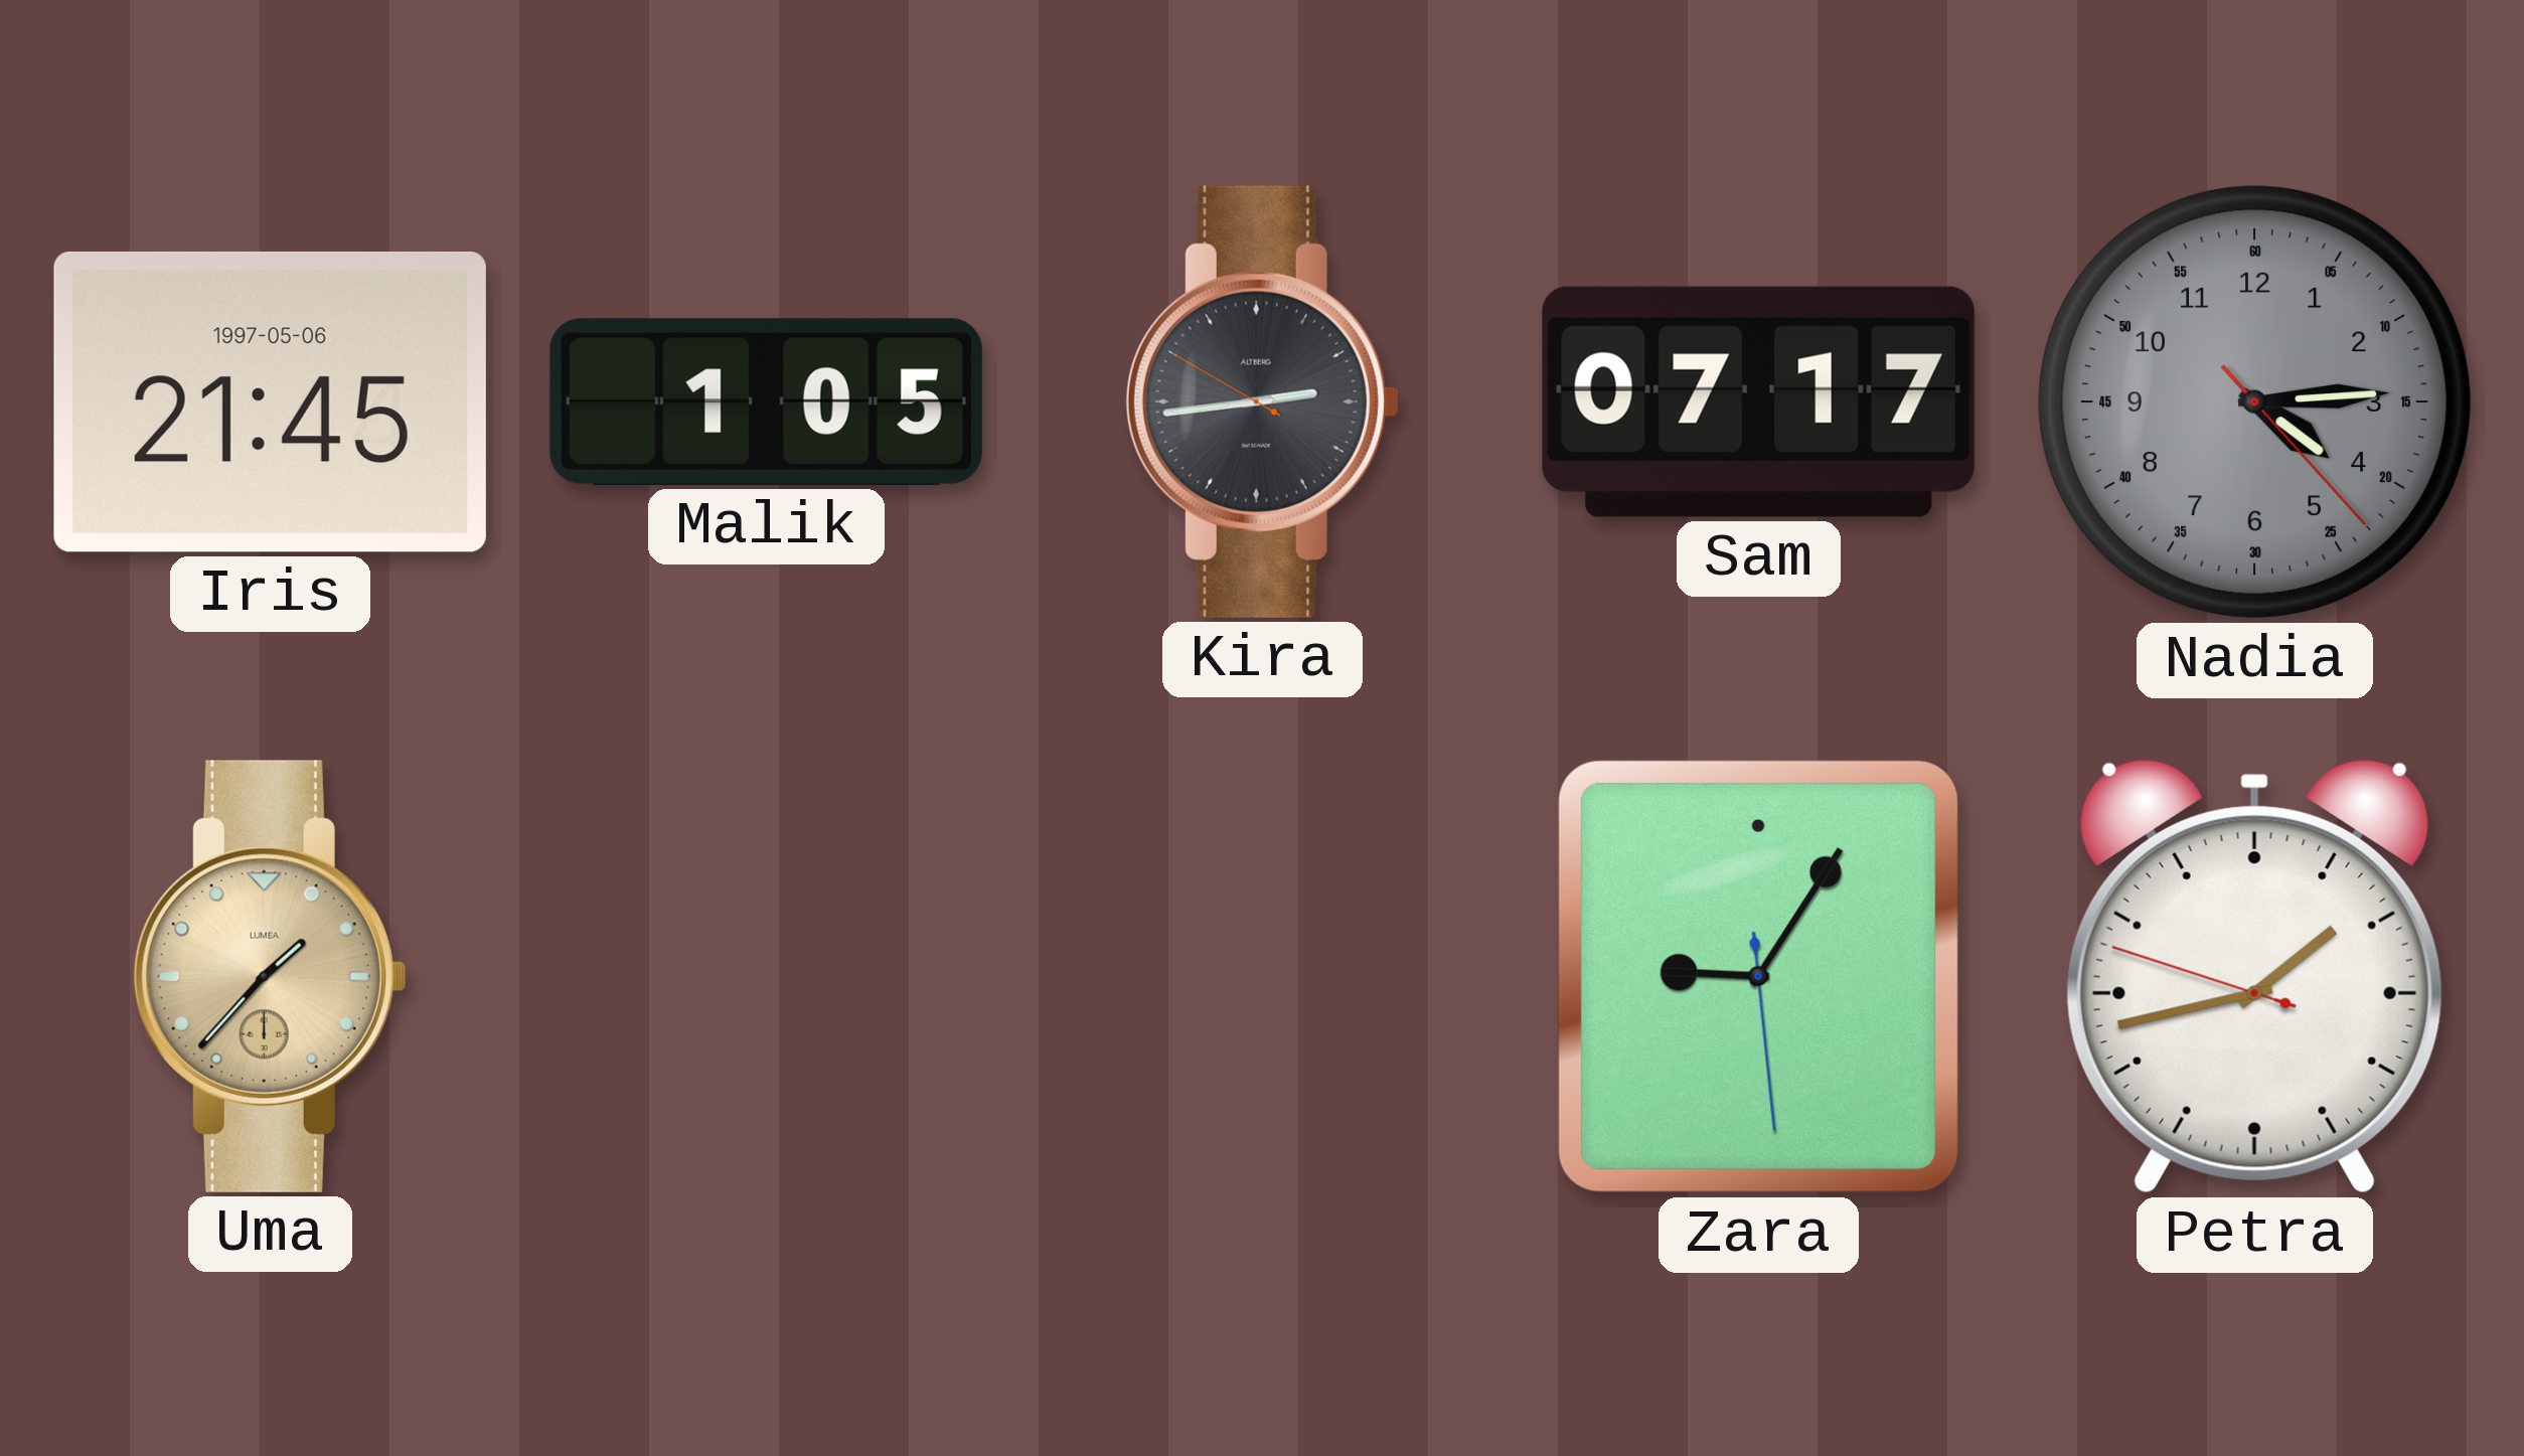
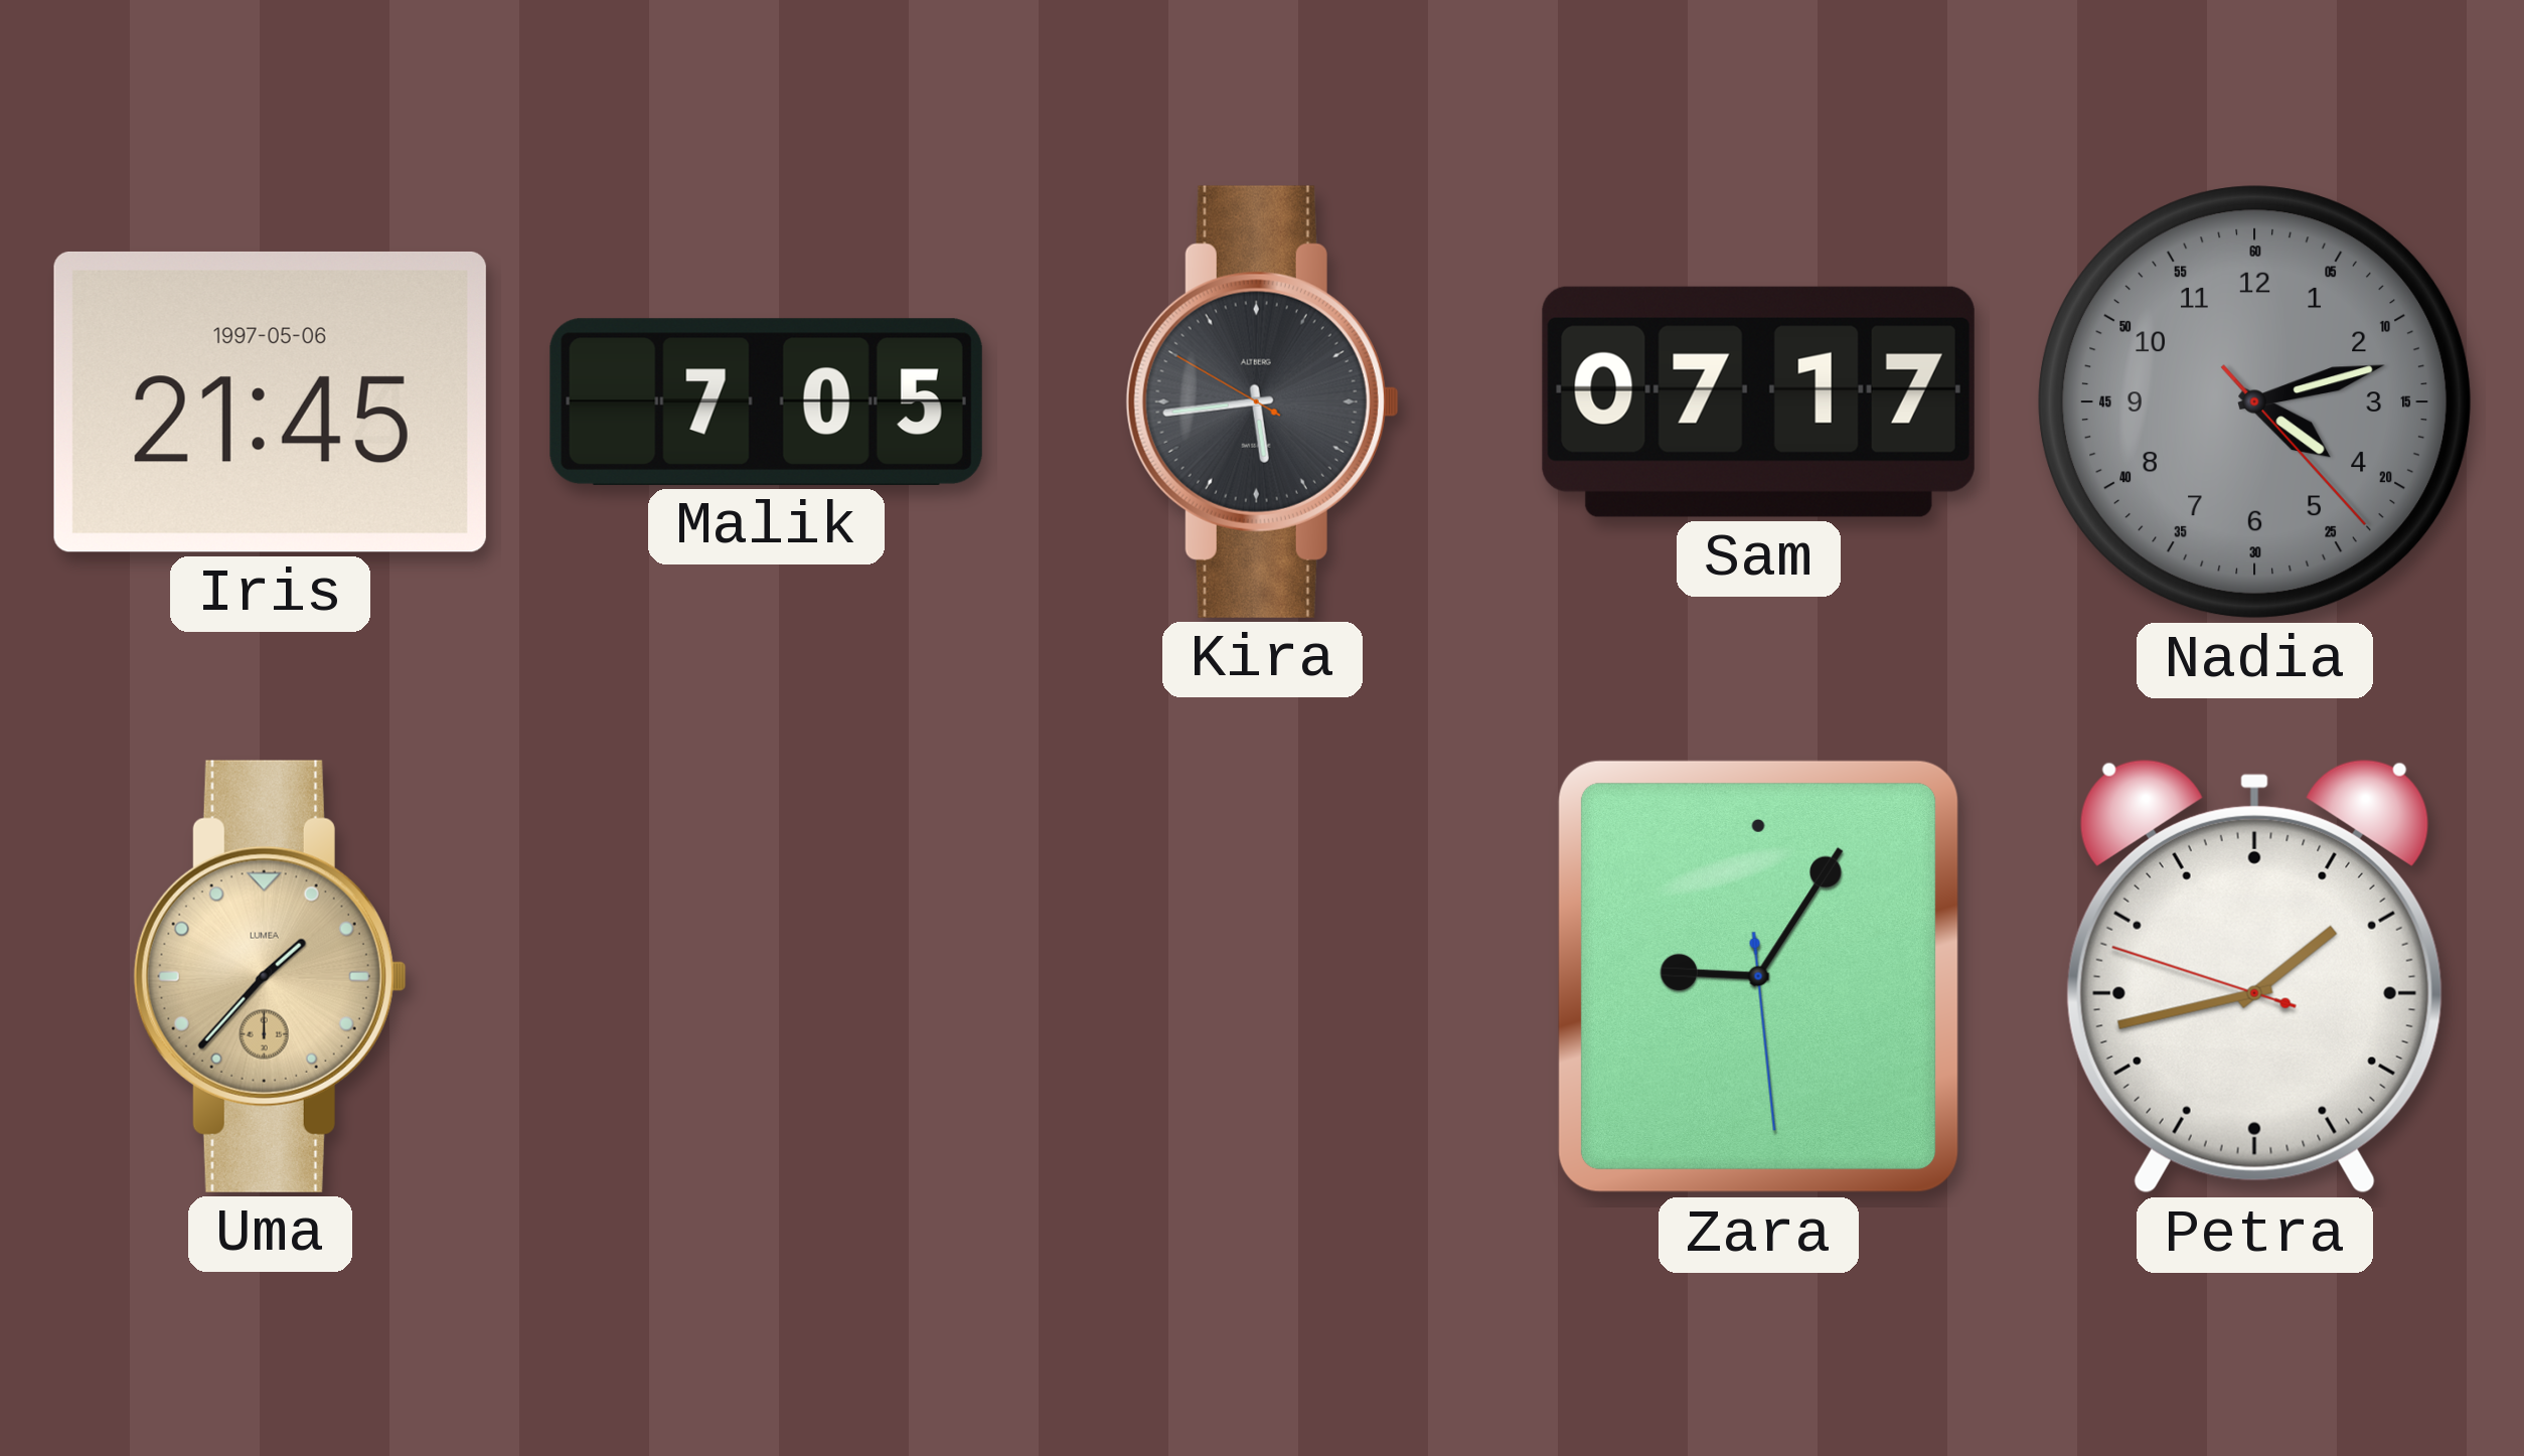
Malik: 1:05 -> 7:05 (766, 401)
Kira: 2:43 -> 5:43 (1262, 401)
Nadia: 4:14 -> 4:12 (2255, 402)
